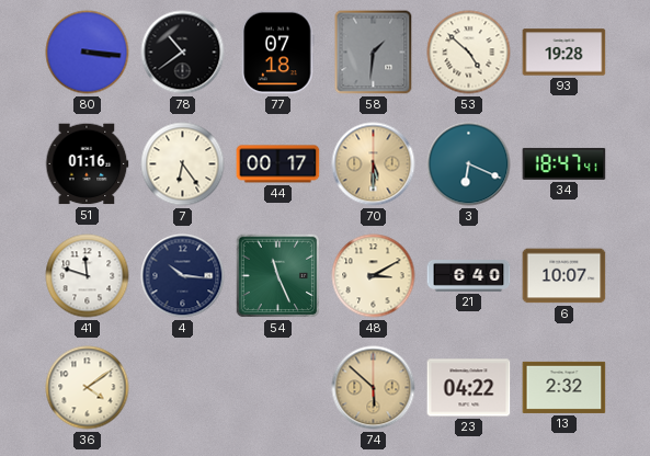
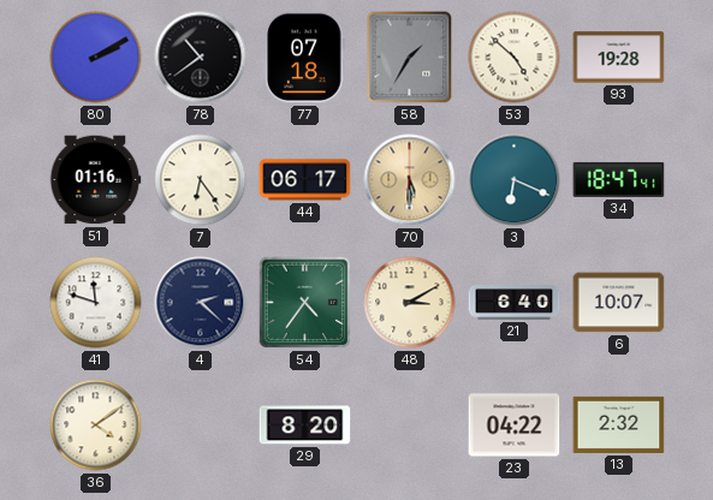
80: 3:16 -> 2:10 (96, 58)
58: 1:31 -> 1:35 (410, 58)
44: 00:17 -> 06:17 (305, 180)
4: 10:16 -> 2:22 (201, 303)
54: 11:26 -> 4:36 (305, 303)
29: none -> 8:20 (305, 425)
74: 5:52 -> none (374, 388)
